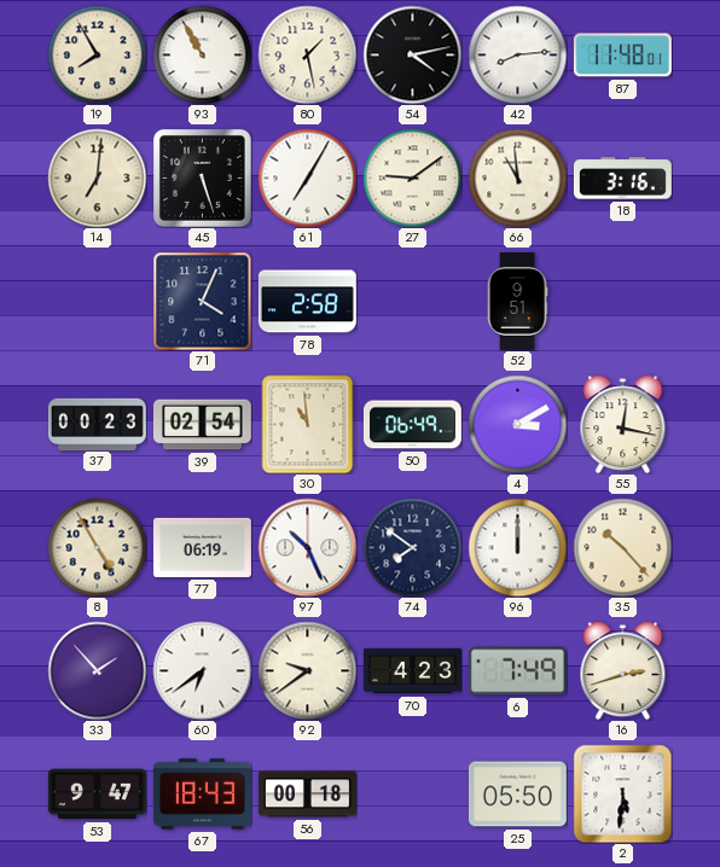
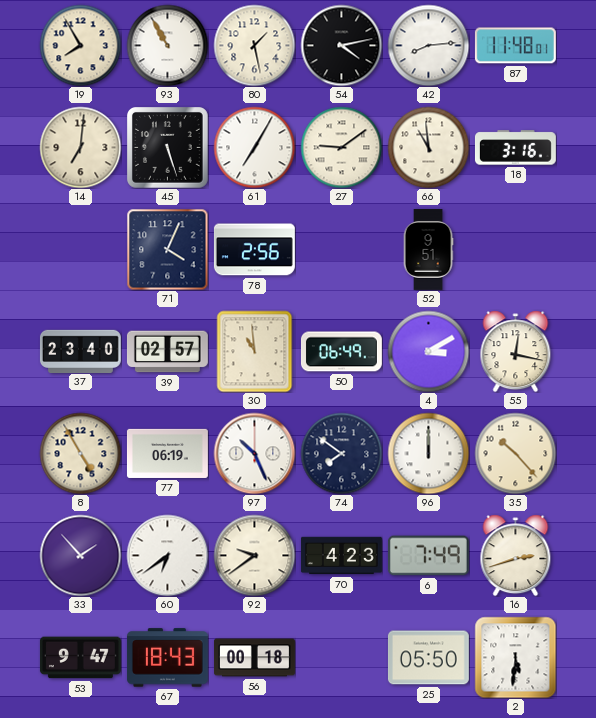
78: 2:58 -> 2:56 (254, 250)
37: 00:23 -> 23:40 (80, 351)
39: 02:54 -> 02:57 (167, 352)
